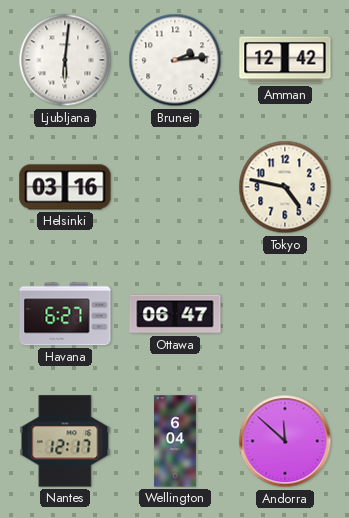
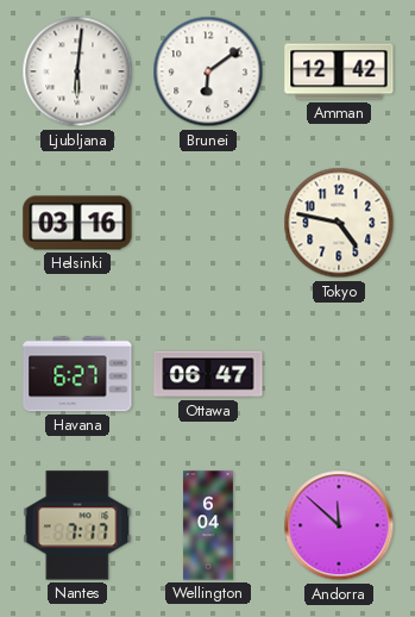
Brunei: 2:14 -> 6:09 (208, 71)
Nantes: 12:17 -> 7:17 (77, 525)
